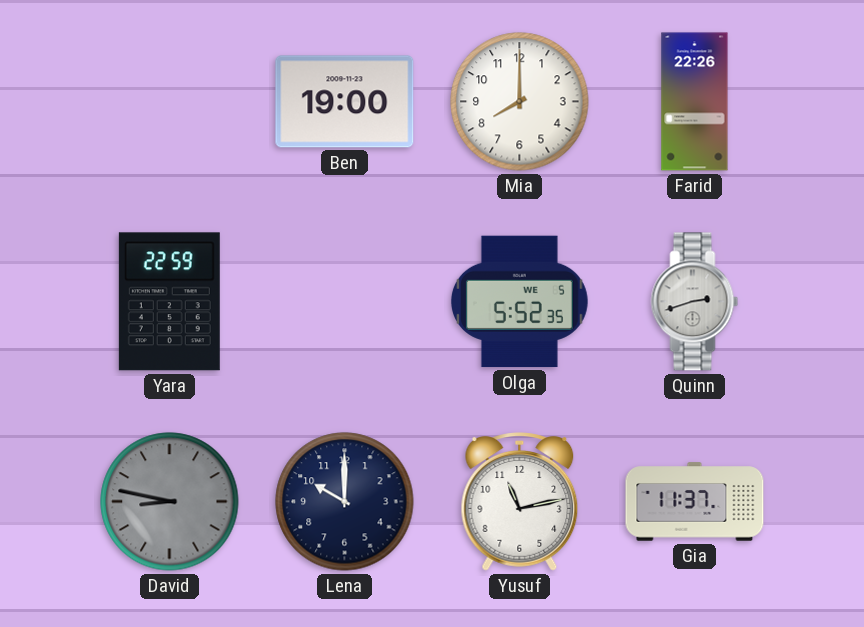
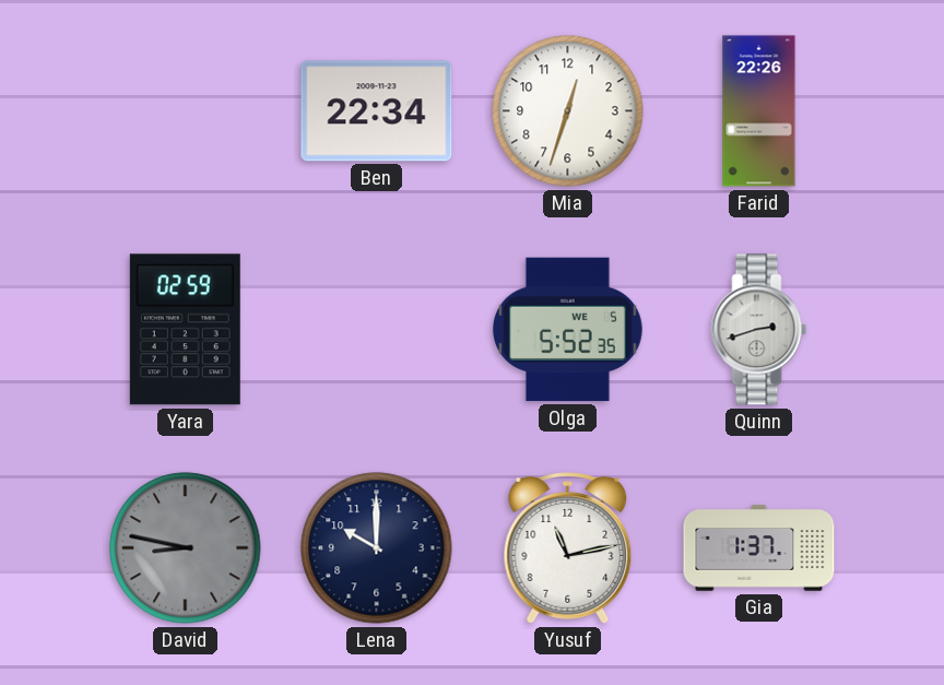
Ben: 19:00 -> 22:34 (377, 111)
Mia: 8:00 -> 12:33 (568, 111)
Yara: 22:59 -> 02:59 (185, 330)
Gia: 11:37 -> 1:37 (759, 548)
